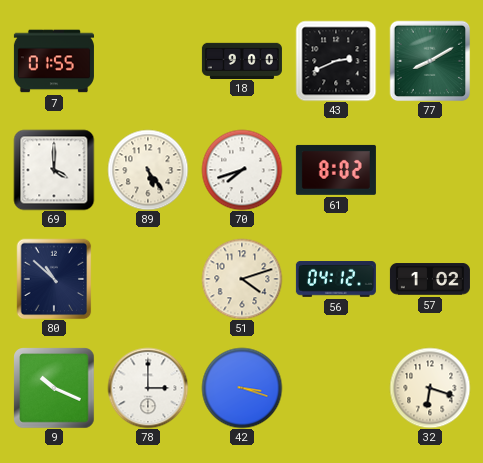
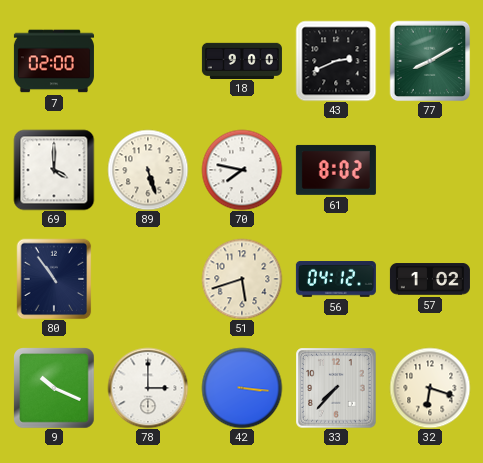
7: 01:55 -> 02:00 (54, 61)
89: 5:24 -> 5:27 (148, 170)
70: 7:42 -> 7:47 (242, 170)
80: 10:52 -> 10:54 (54, 279)
51: 4:12 -> 5:42 (242, 279)
42: 3:18 -> 3:16 (242, 388)
33: none -> 7:37 (336, 388)
